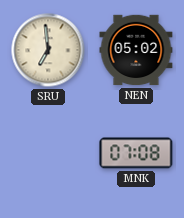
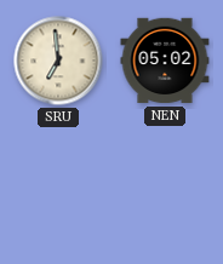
MNK: 07:08 -> none (136, 153)
